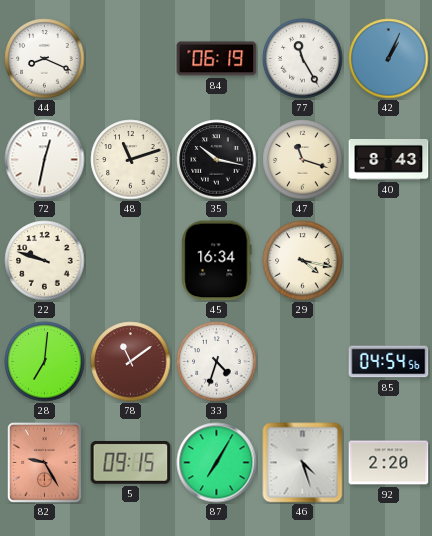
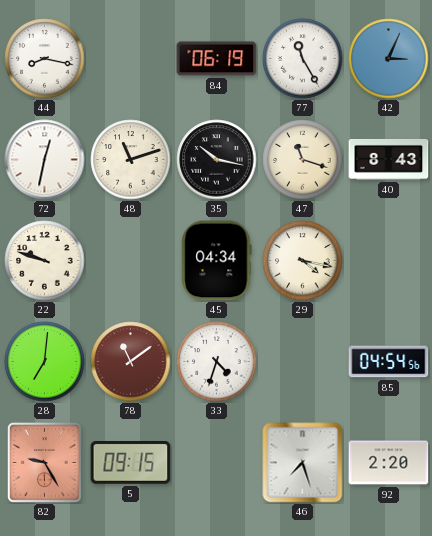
44: 8:19 -> 8:17 (45, 59)
42: 1:04 -> 3:04 (389, 59)
45: 16:34 -> 04:34 (217, 261)
87: 7:05 -> none (217, 463)
46: 4:27 -> 7:27 (303, 463)
